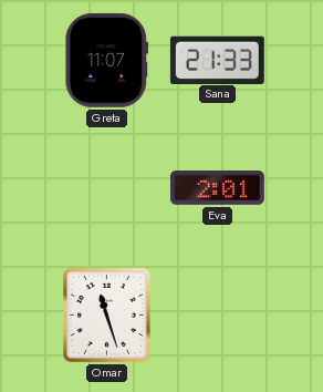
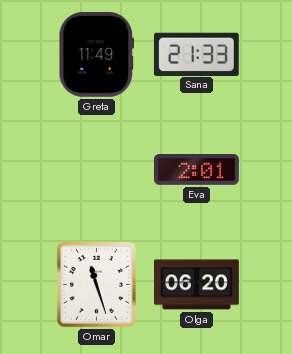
Greta: 11:07 -> 11:49 (97, 54)
Olga: none -> 06:20 (197, 285)
